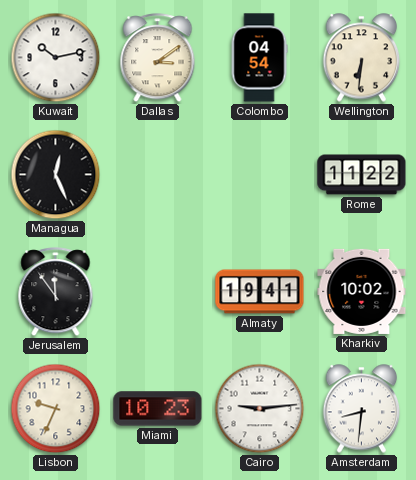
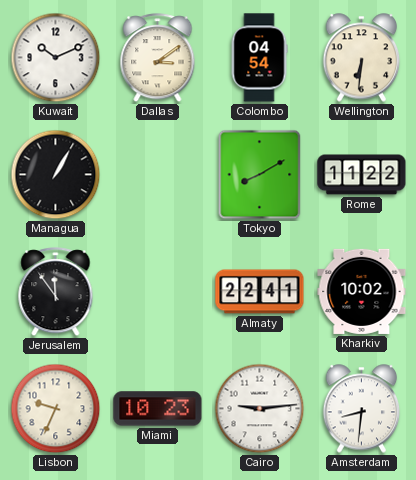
Kuwait: 10:13 -> 10:11 (56, 58)
Managua: 12:26 -> 1:05 (56, 175)
Tokyo: none -> 8:10 (260, 175)
Almaty: 19:41 -> 22:41 (260, 292)
